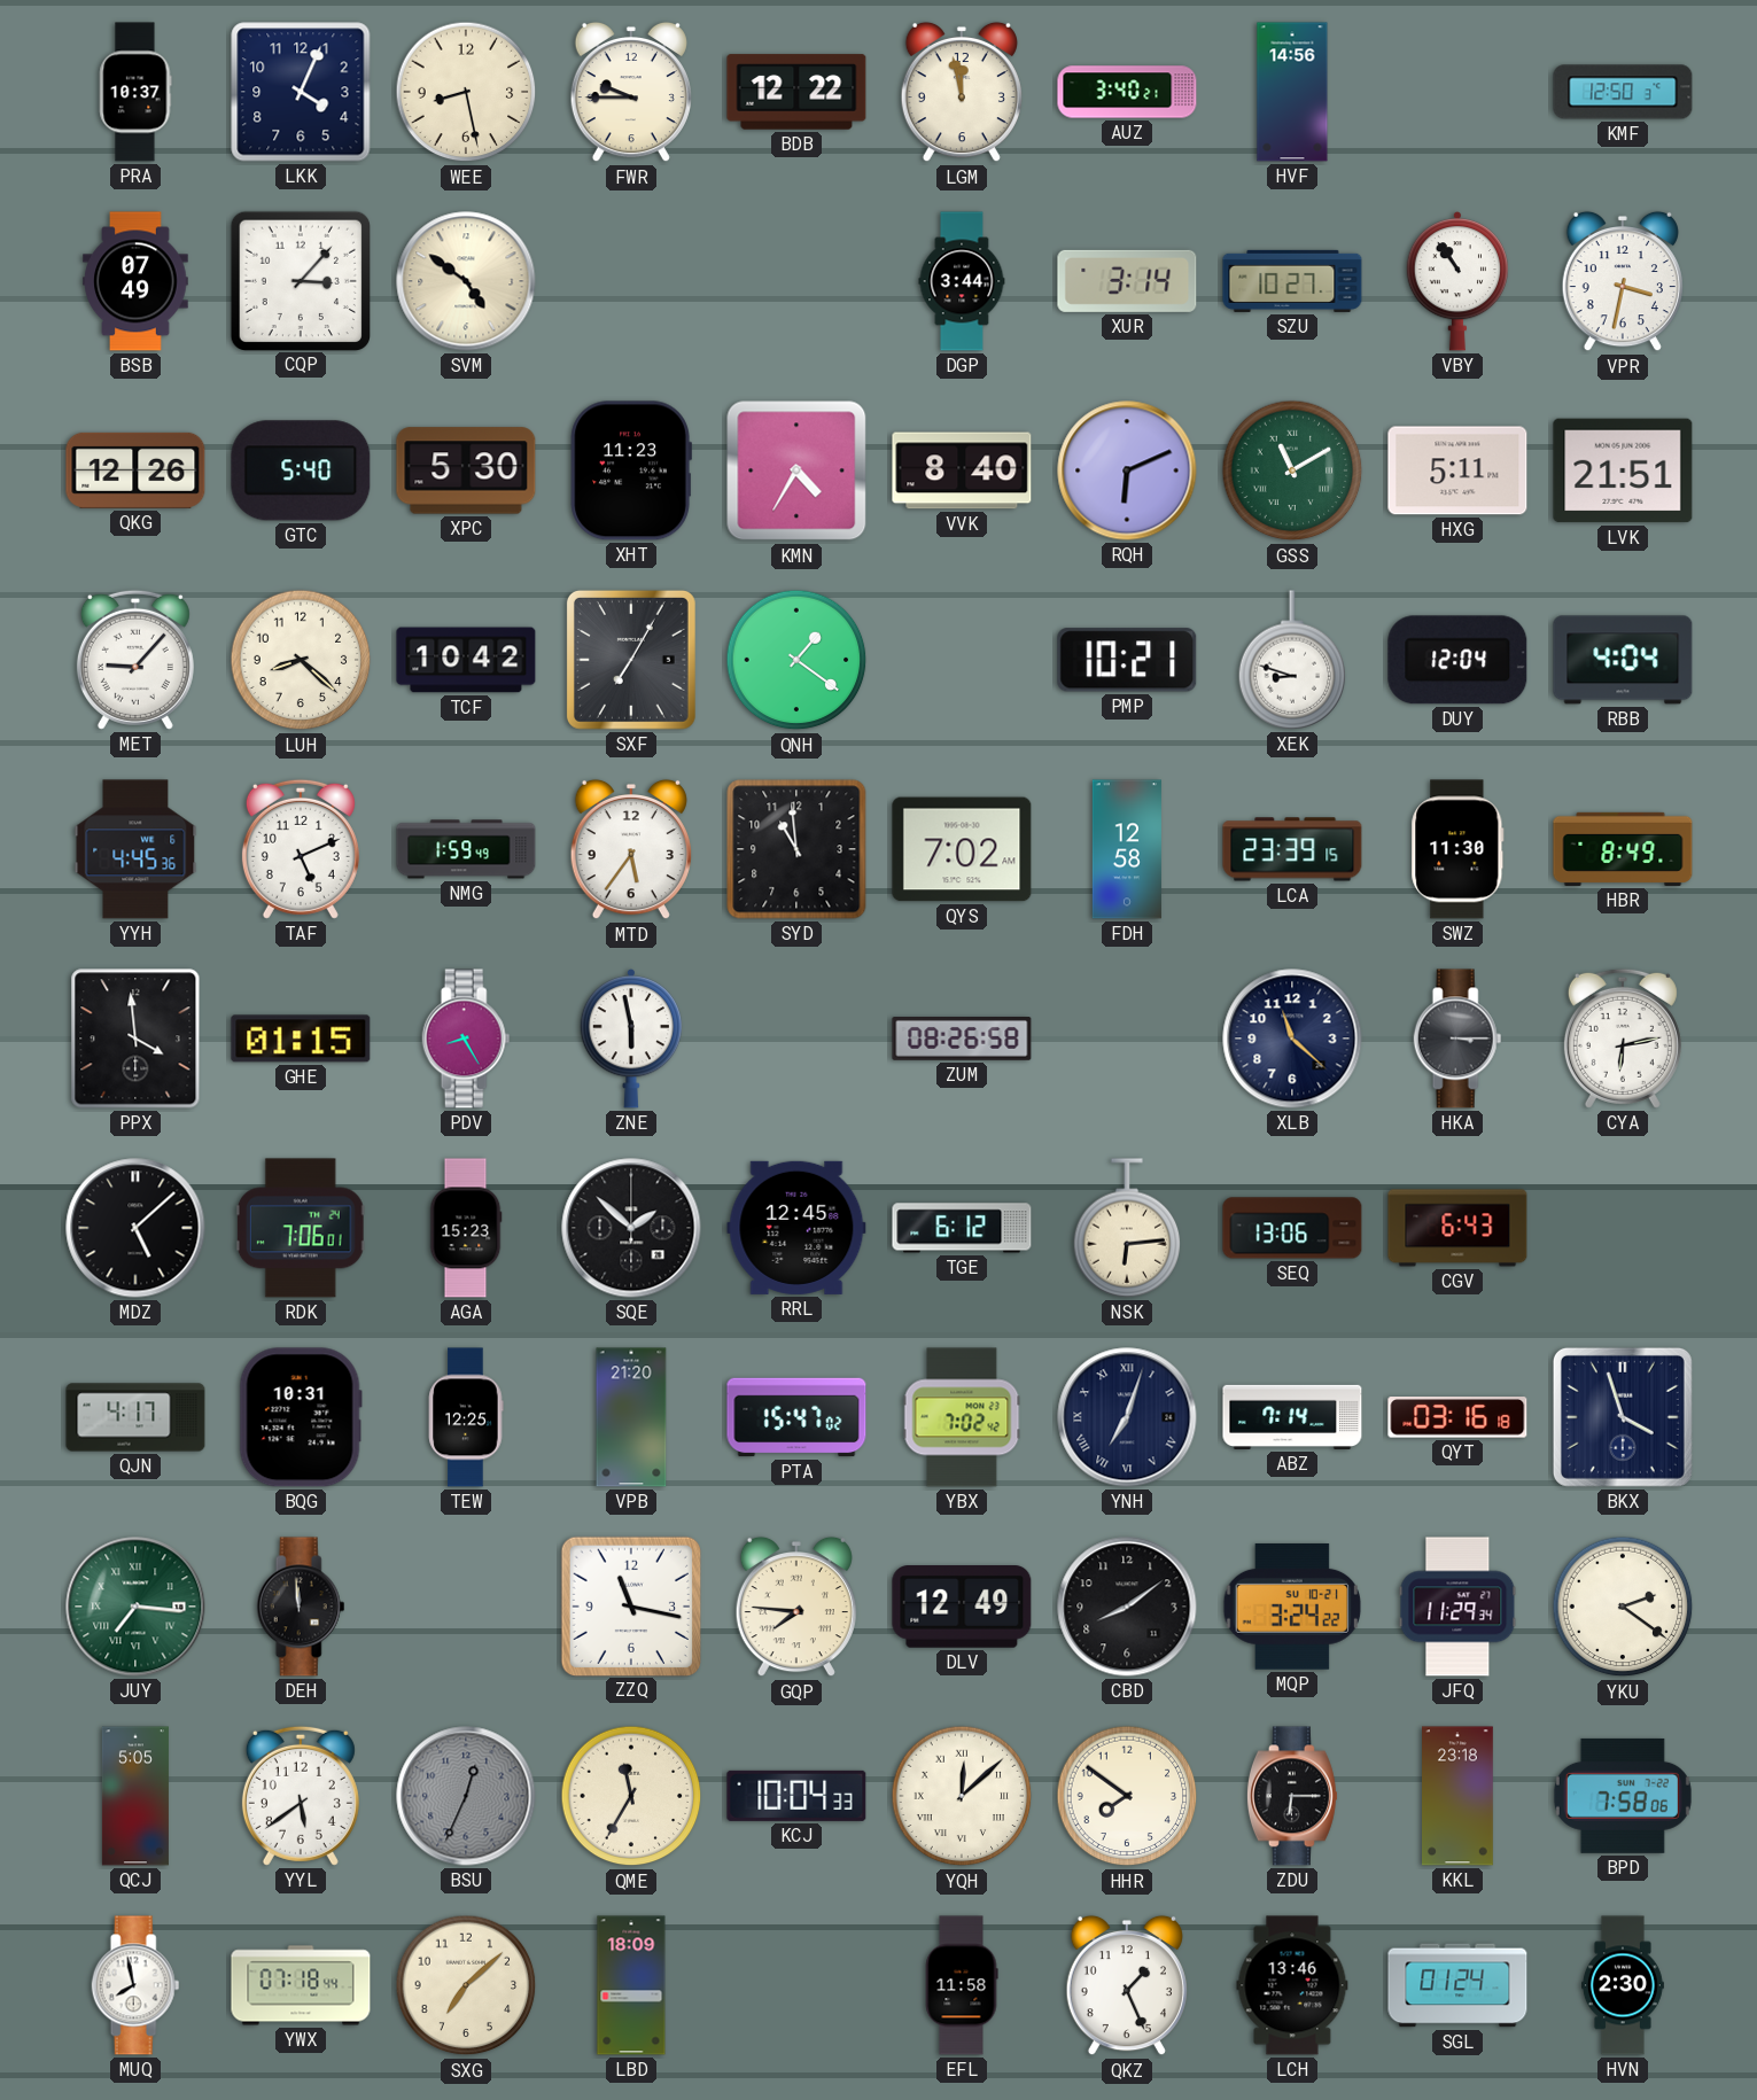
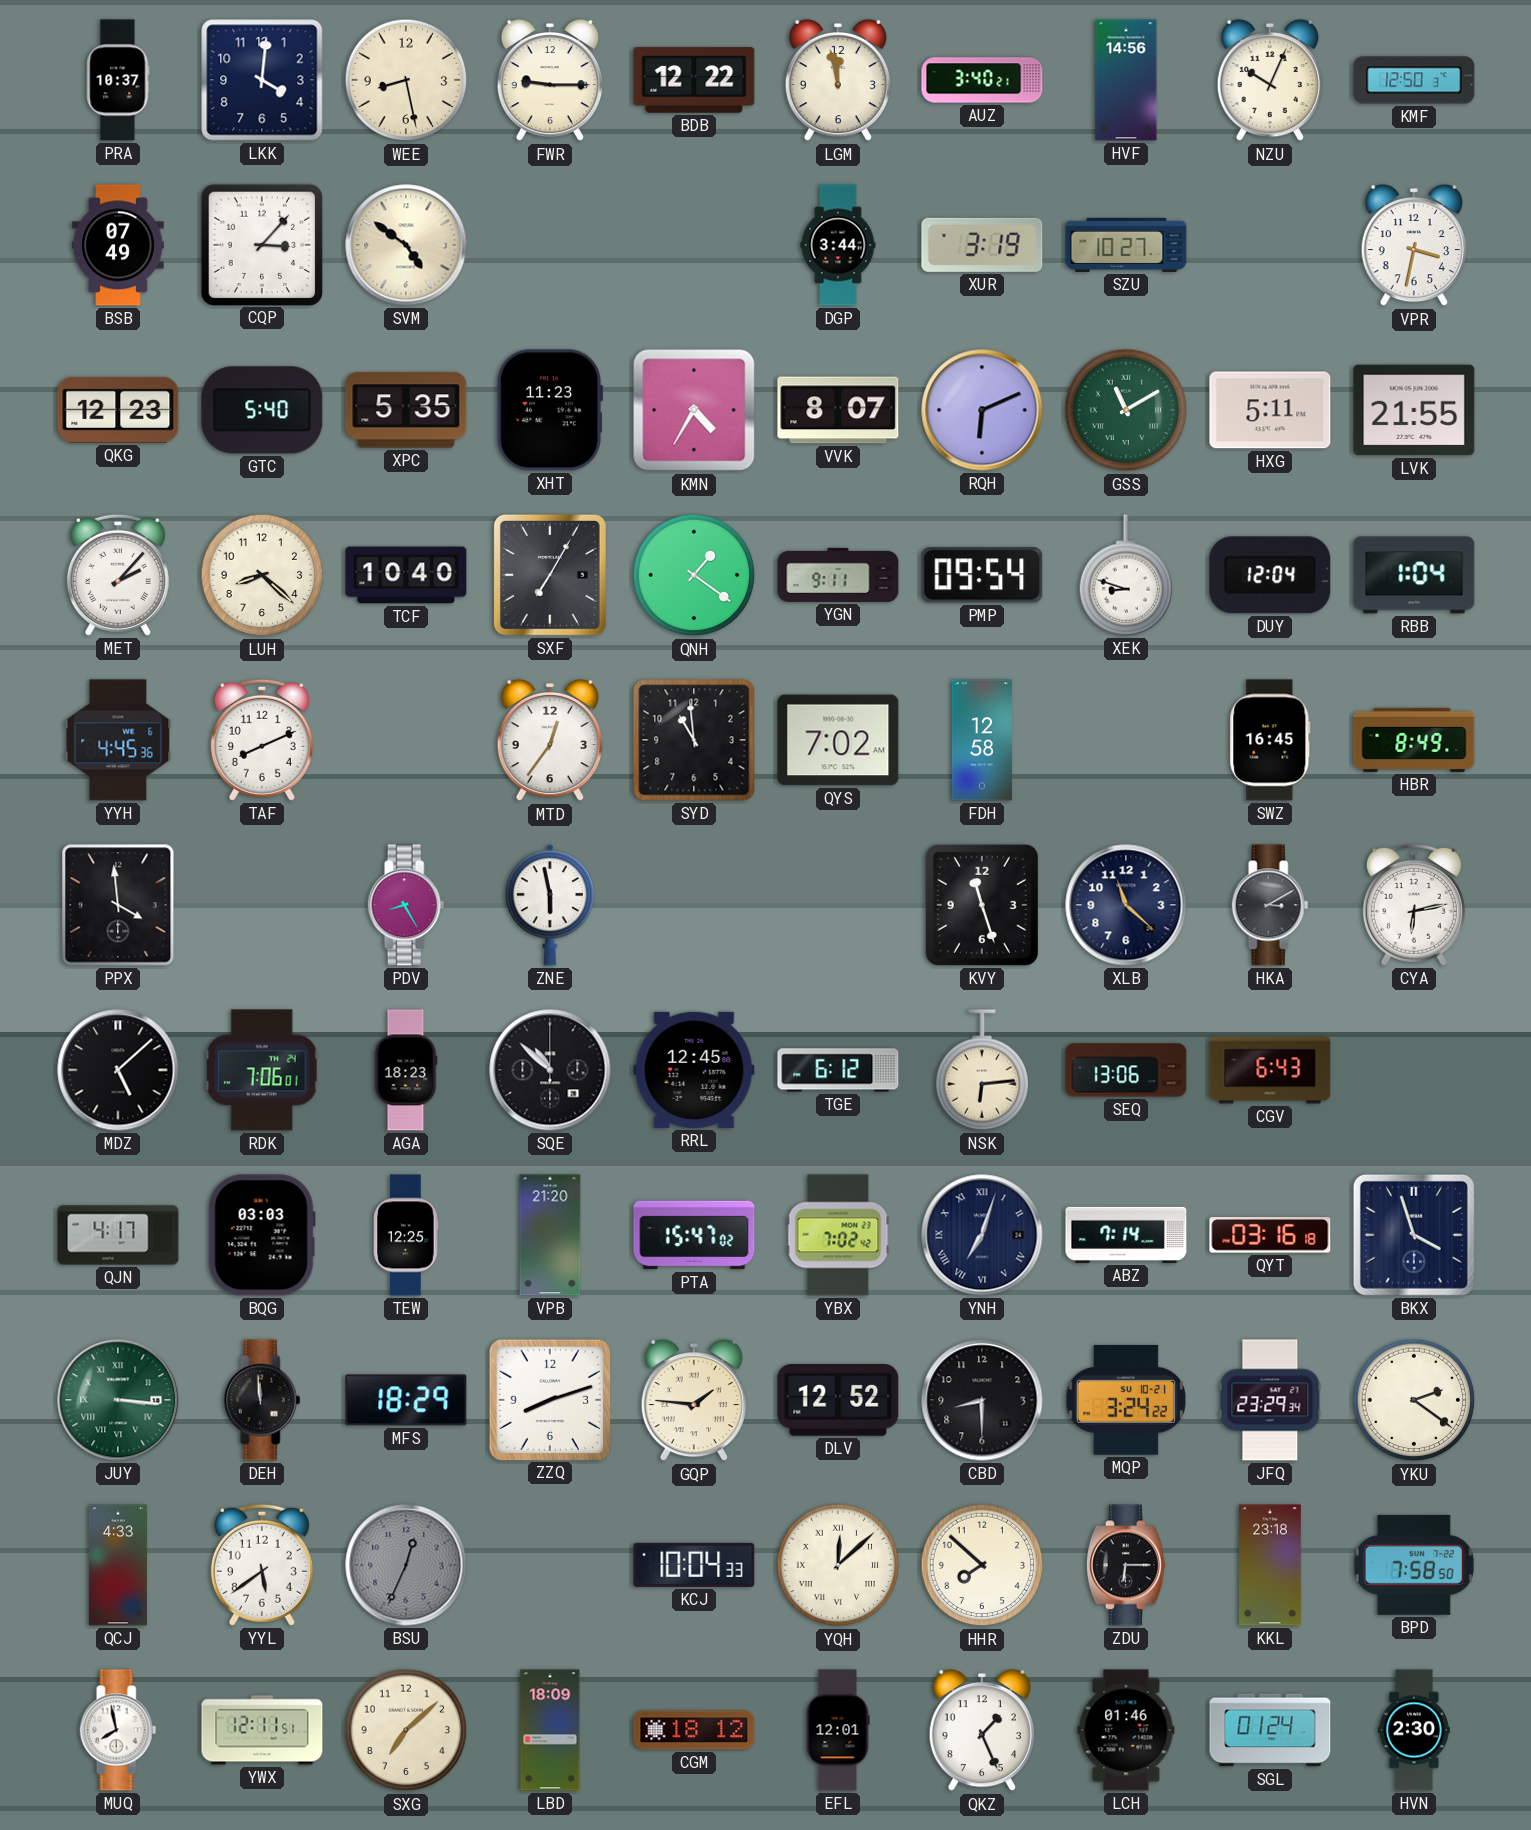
LKK: 4:04 -> 4:01 (262, 80)
FWR: 9:45 -> 9:15 (550, 80)
NZU: none -> 10:04 (1270, 80)
XUR: 3:14 -> 3:19 (982, 245)
VBY: 10:54 -> none (1456, 282)
QKG: 12:26 -> 12:23 (118, 410)
XPC: 5:30 -> 5:35 (406, 410)
VVK: 8:40 -> 8:07 (838, 410)
LVK: 21:51 -> 21:55 (1414, 410)
MET: 9:07 -> 2:07 (118, 575)
TCF: 10:42 -> 10:40 (406, 575)
YGN: none -> 9:11 (838, 575)
PMP: 10:21 -> 09:54 (982, 575)
RBB: 4:04 -> 1:04 (1414, 575)
TAF: 5:11 -> 8:11 (262, 740)
NMG: 1:59 -> none (466, 849)
MTD: 5:36 -> 12:36 (550, 740)
LCA: 23:39 -> none (1292, 849)
SWZ: 11:30 -> 16:45 (1270, 740)
GHE: 01:15 -> none (301, 1039)
ZUM: 08:26 -> none (962, 1040)
KVY: none -> 11:27 (982, 905)
HKA: 3:15 -> 3:10 (1270, 905)
AGA: 15:23 -> 18:23 (406, 1070)
SQE: 1:52 -> 10:52 (550, 1070)
BQG: 10:31 -> 03:03 (262, 1235)
JUY: 7:16 -> 3:16 (118, 1400)
MFS: none -> 18:29 (406, 1400)
ZZQ: 11:17 -> 8:12 (549, 1399)
GQP: 7:46 -> 1:46 (694, 1400)
DLV: 12:49 -> 12:52 (838, 1401)
CBD: 8:09 -> 8:30 (982, 1400)
JFQ: 11:29 -> 23:29 (1270, 1400)
QCJ: 5:05 -> 4:33 (118, 1565)
QME: 11:35 -> none (631, 1796)
HHR: 7:51 -> 7:52 (982, 1565)
BPD: 7:58:06 -> 7:58:50 (1414, 1565)
YWX: 07:18 -> 12:11 (262, 1730)
CGM: none -> 18:12 (694, 1730)
EFL: 11:58 -> 12:01 (838, 1730)
LCH: 13:46 -> 01:46 (1126, 1730)
